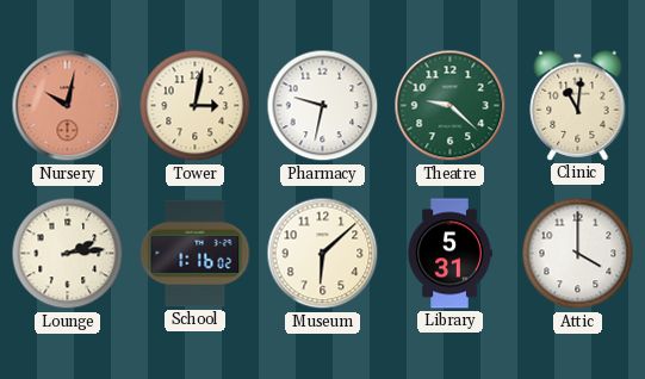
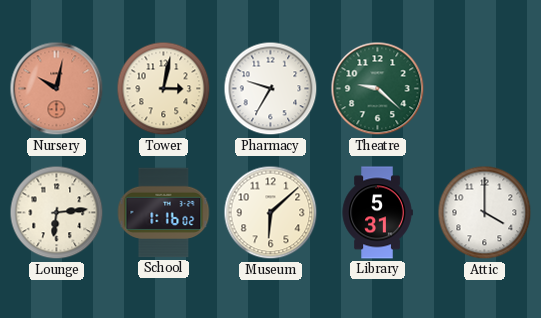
Pharmacy: 9:32 -> 9:35 (271, 89)
Clinic: 11:01 -> none (578, 105)
Lounge: 2:14 -> 6:14 (57, 213)
